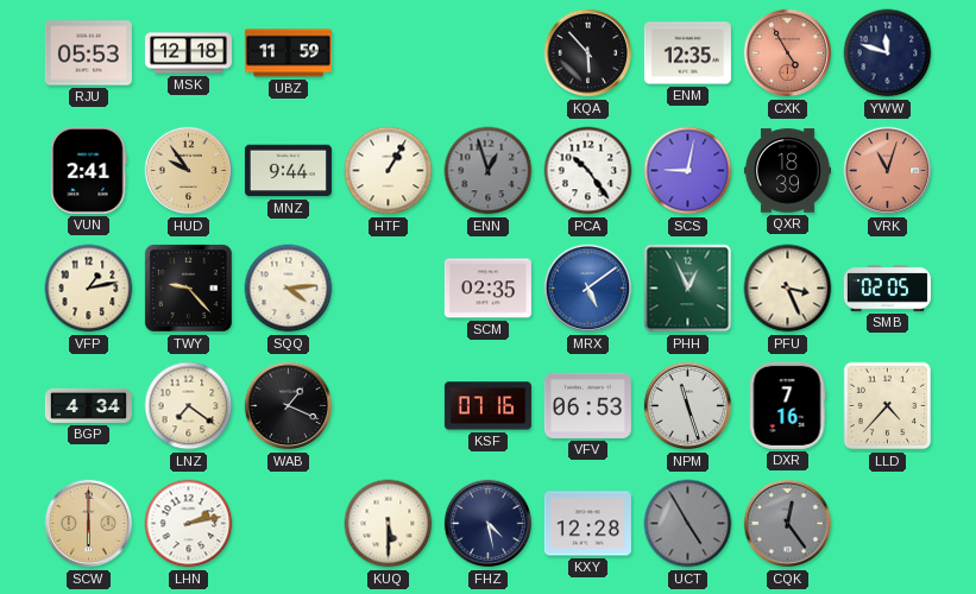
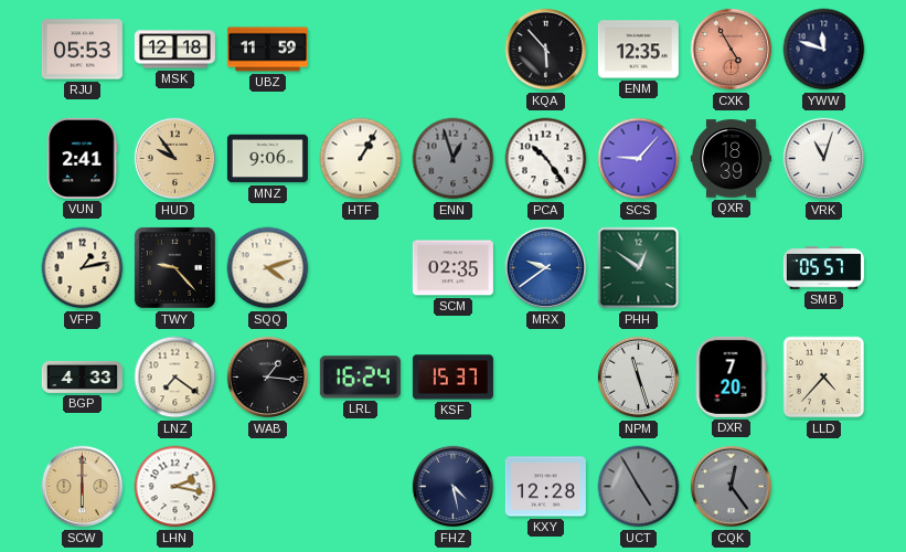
MNZ: 9:44 -> 9:06 (267, 159)
SCS: 9:02 -> 9:07 (639, 159)
VRK dial: salmon -> white (824, 159)
SQQ: 4:14 -> 4:12 (268, 268)
MRX: 5:09 -> 9:39 (546, 268)
PHH: 12:56 -> 12:51 (639, 268)
PFU: 3:26 -> none (788, 289)
SMB: 02:05 -> 05:57 (823, 268)
BGP: 4:34 -> 4:33 (82, 376)
WAB: 1:19 -> 1:16 (268, 378)
LRL: none -> 16:24 (360, 378)
KSF: 07:16 -> 15:37 (452, 378)
VFV: 06:53 -> none (587, 405)
DXR: 7:16 -> 7:20 (731, 376)
LHN: 2:13 -> 2:17 (175, 487)
KUQ: 5:30 -> none (389, 524)
